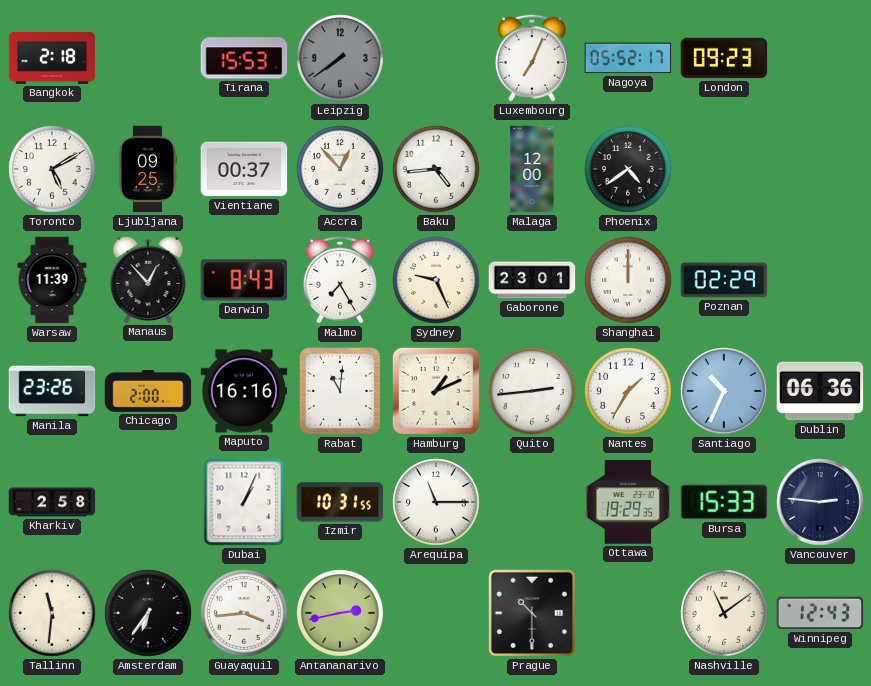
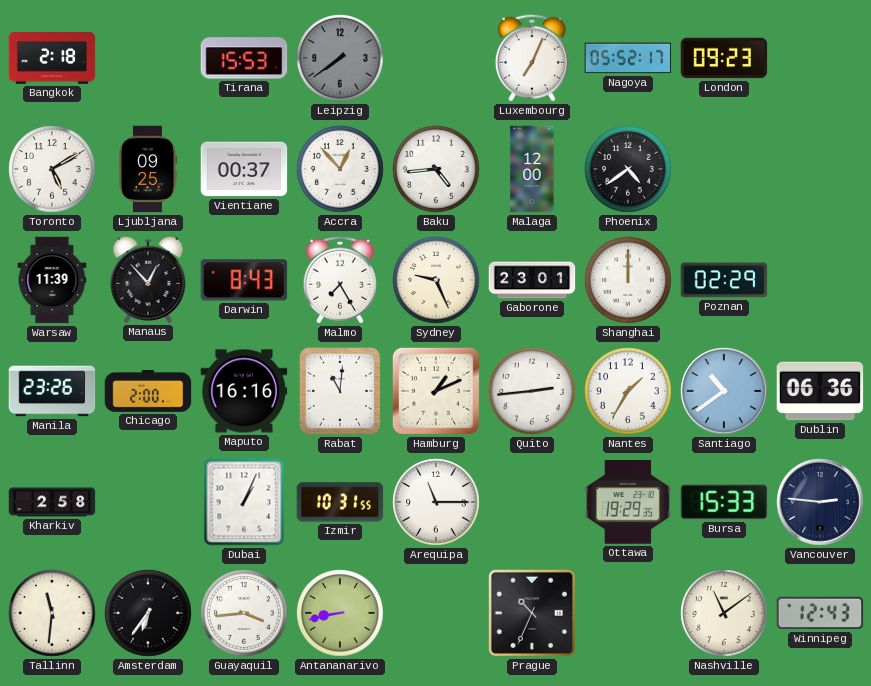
Santiago: 10:34 -> 10:39 (724, 391)
Antananarivo: 2:43 -> 8:43 (340, 613)
Prague: 10:30 -> 10:34 (532, 613)
